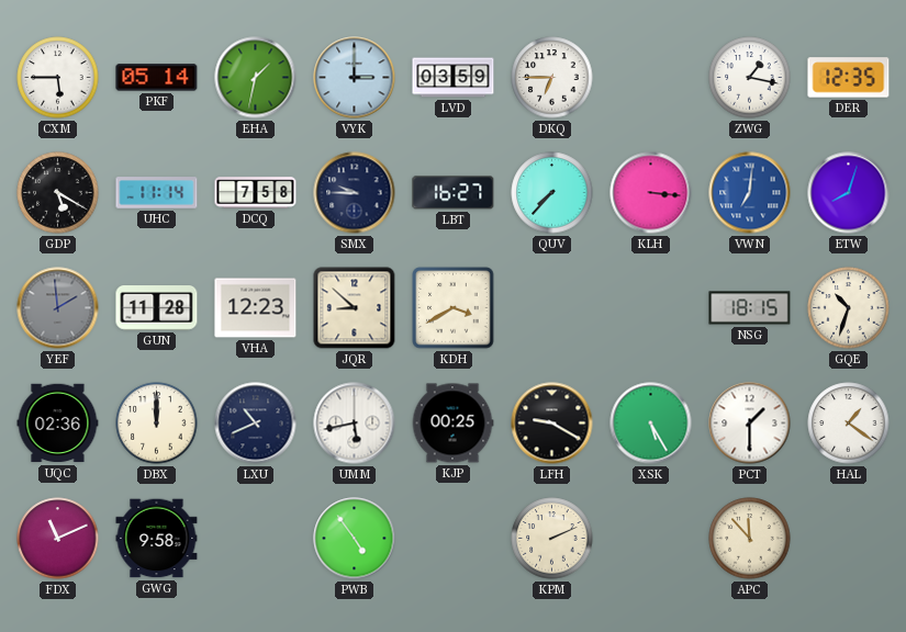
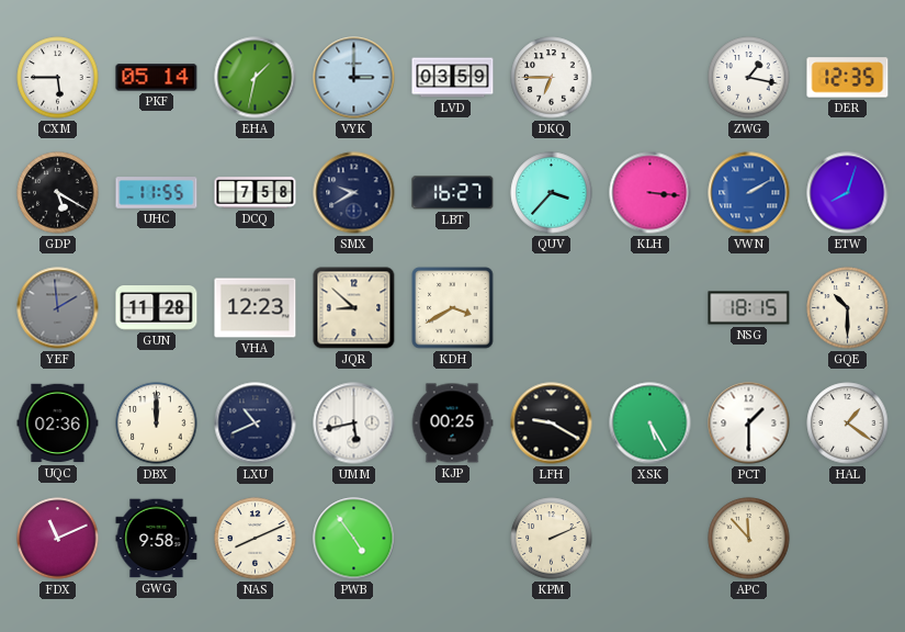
UHC: 11:14 -> 11:55 (157, 193)
SMX: 9:45 -> 9:40 (354, 193)
QUV: 7:37 -> 3:37 (552, 193)
VWN: 7:01 -> 2:10 (749, 193)
GQE: 10:33 -> 10:30 (848, 308)
NAS: none -> 8:11 (256, 539)
